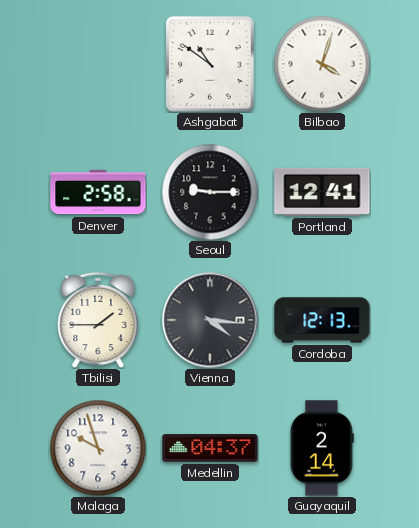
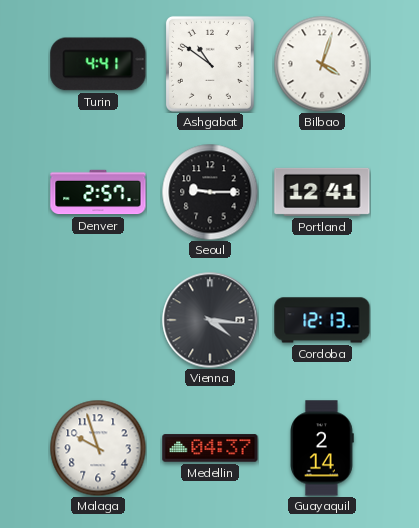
Turin: none -> 4:41 (98, 64)
Denver: 2:58 -> 2:57 (98, 192)
Tbilisi: 1:45 -> none (98, 320)
